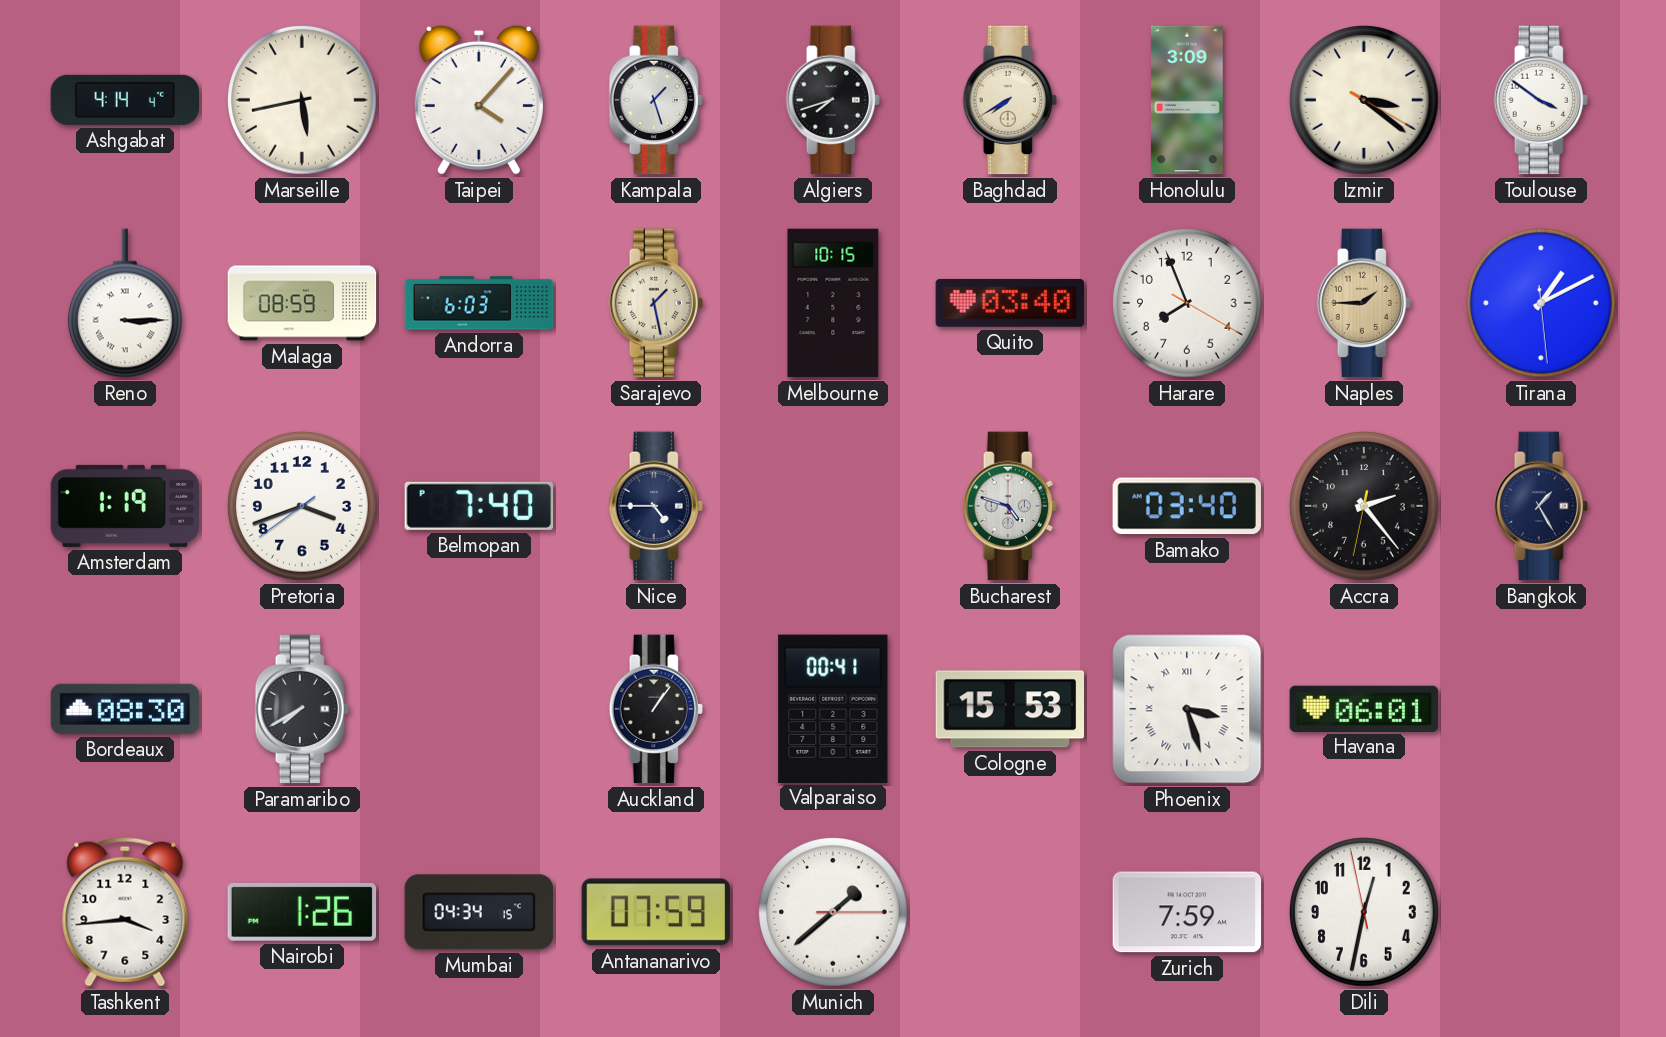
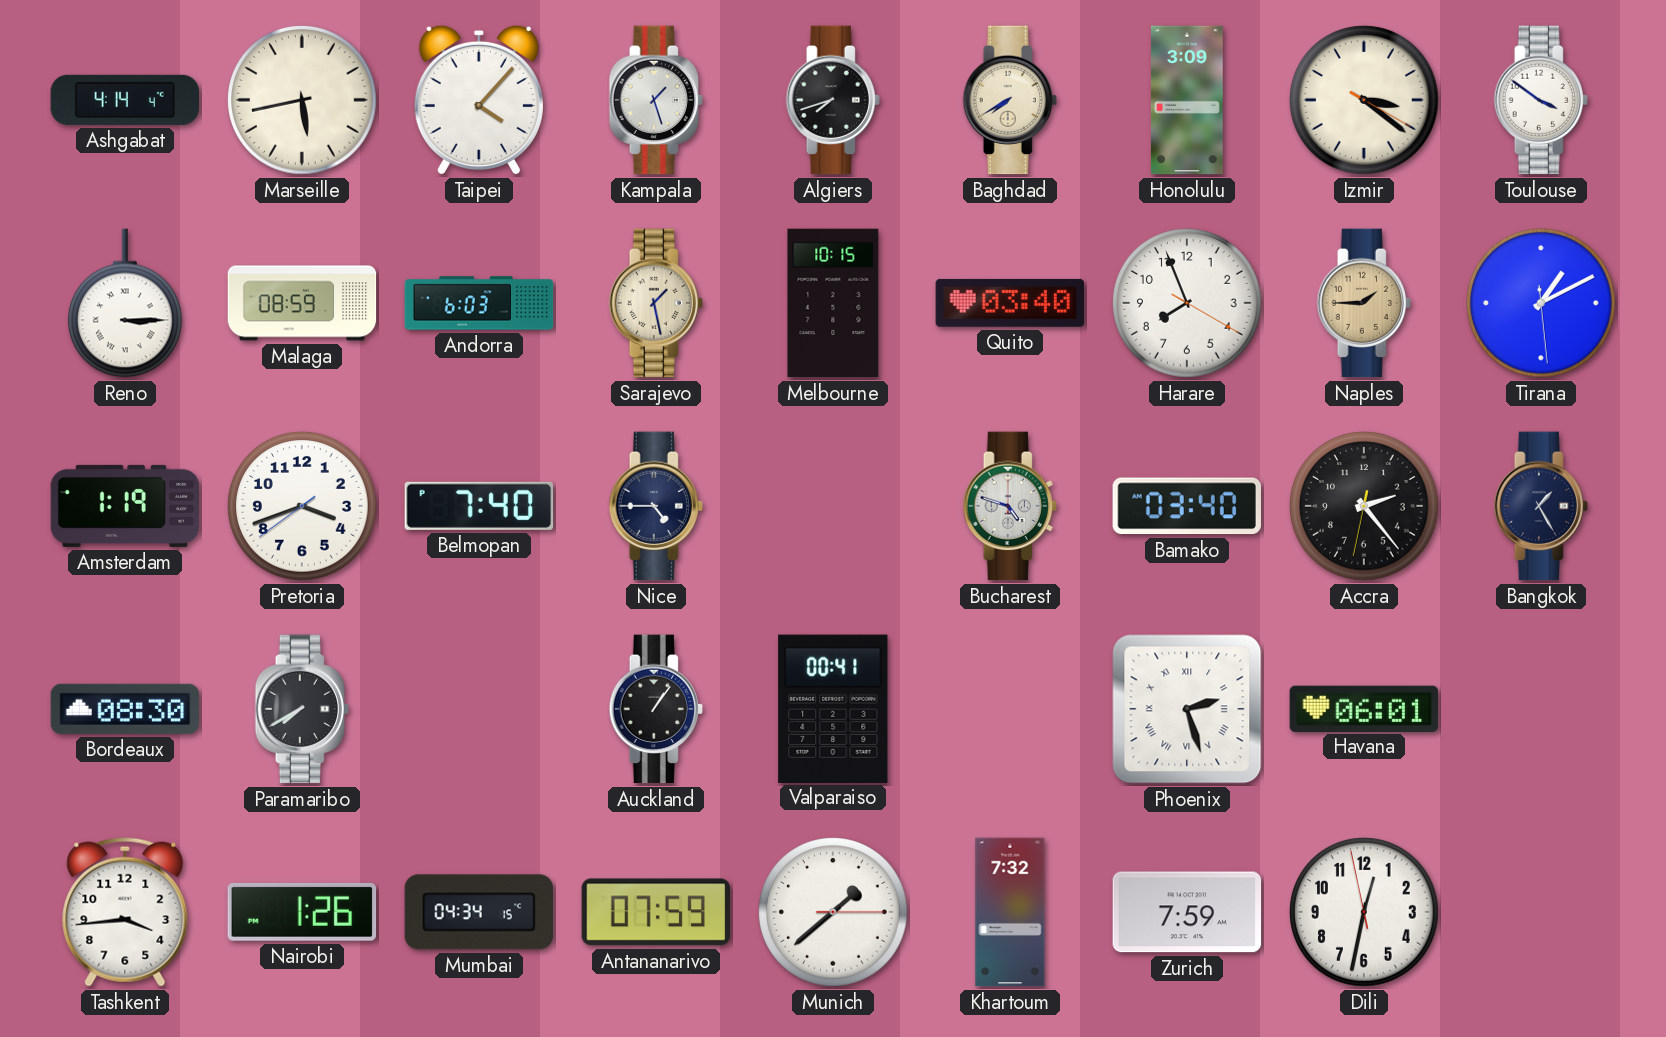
Cologne: 15:53 -> none (1010, 709)
Phoenix: 3:27 -> 2:27 (1187, 709)
Khartoum: none -> 7:32 (1010, 912)
